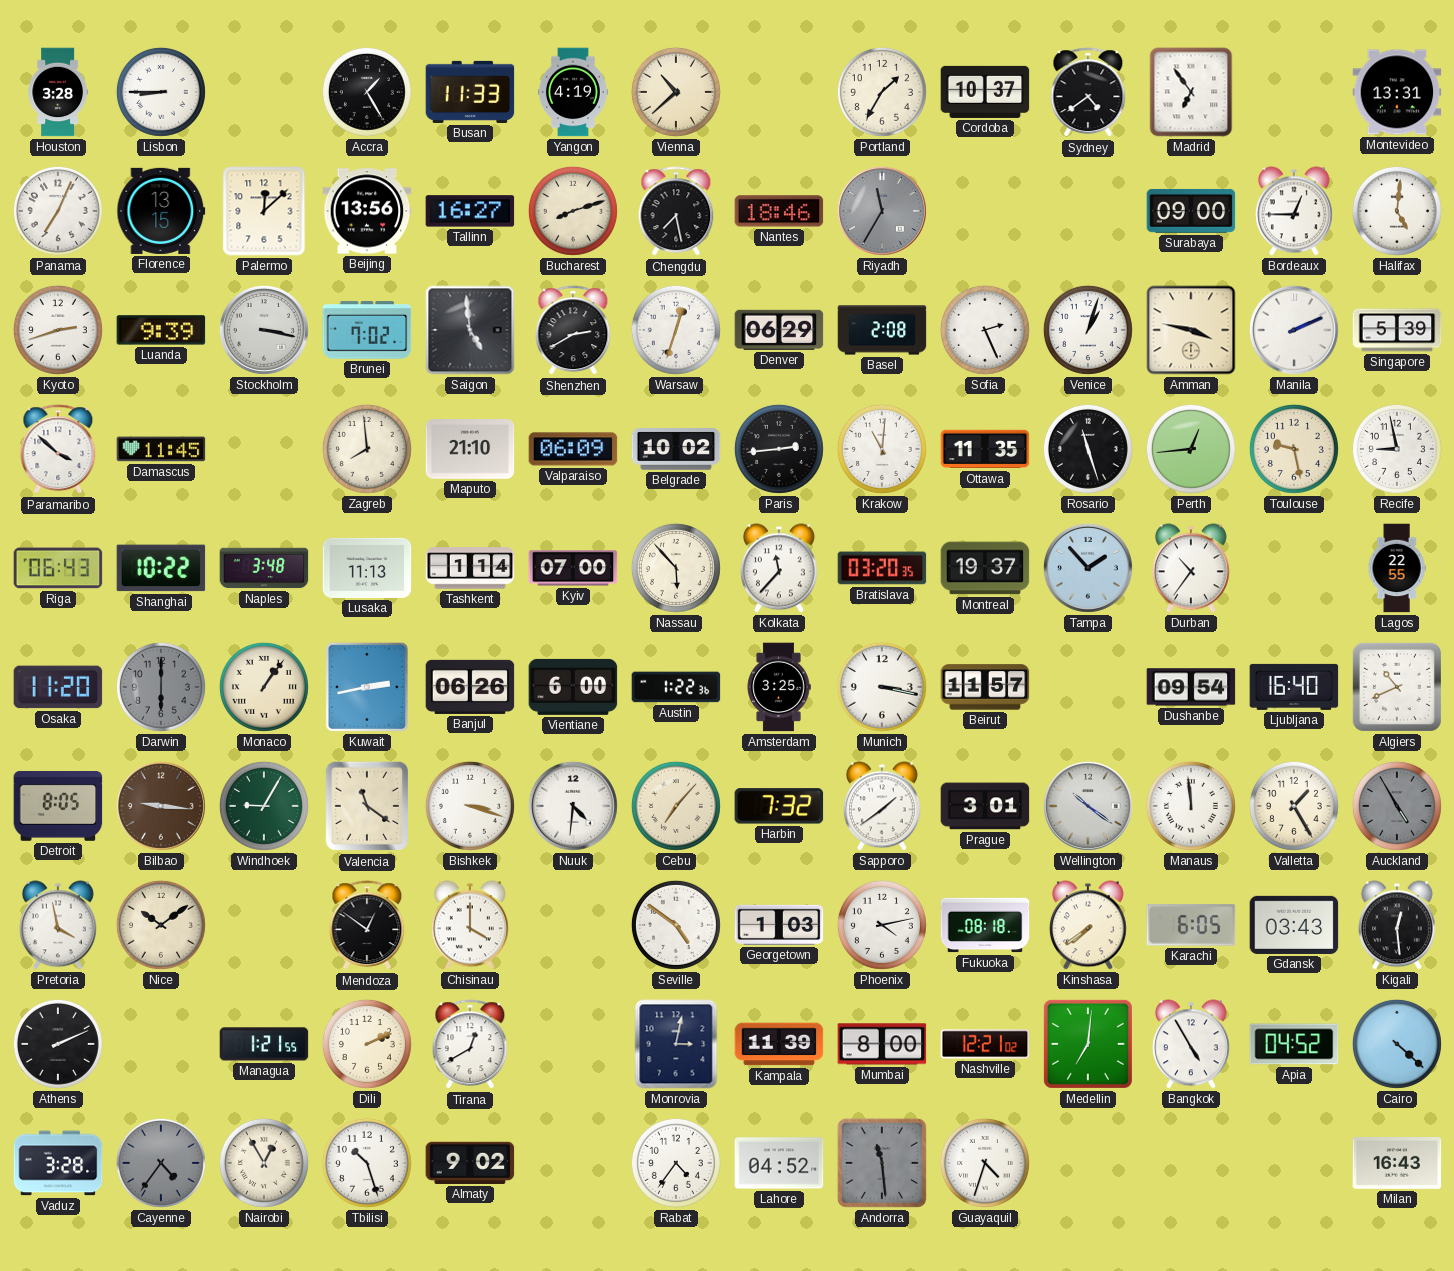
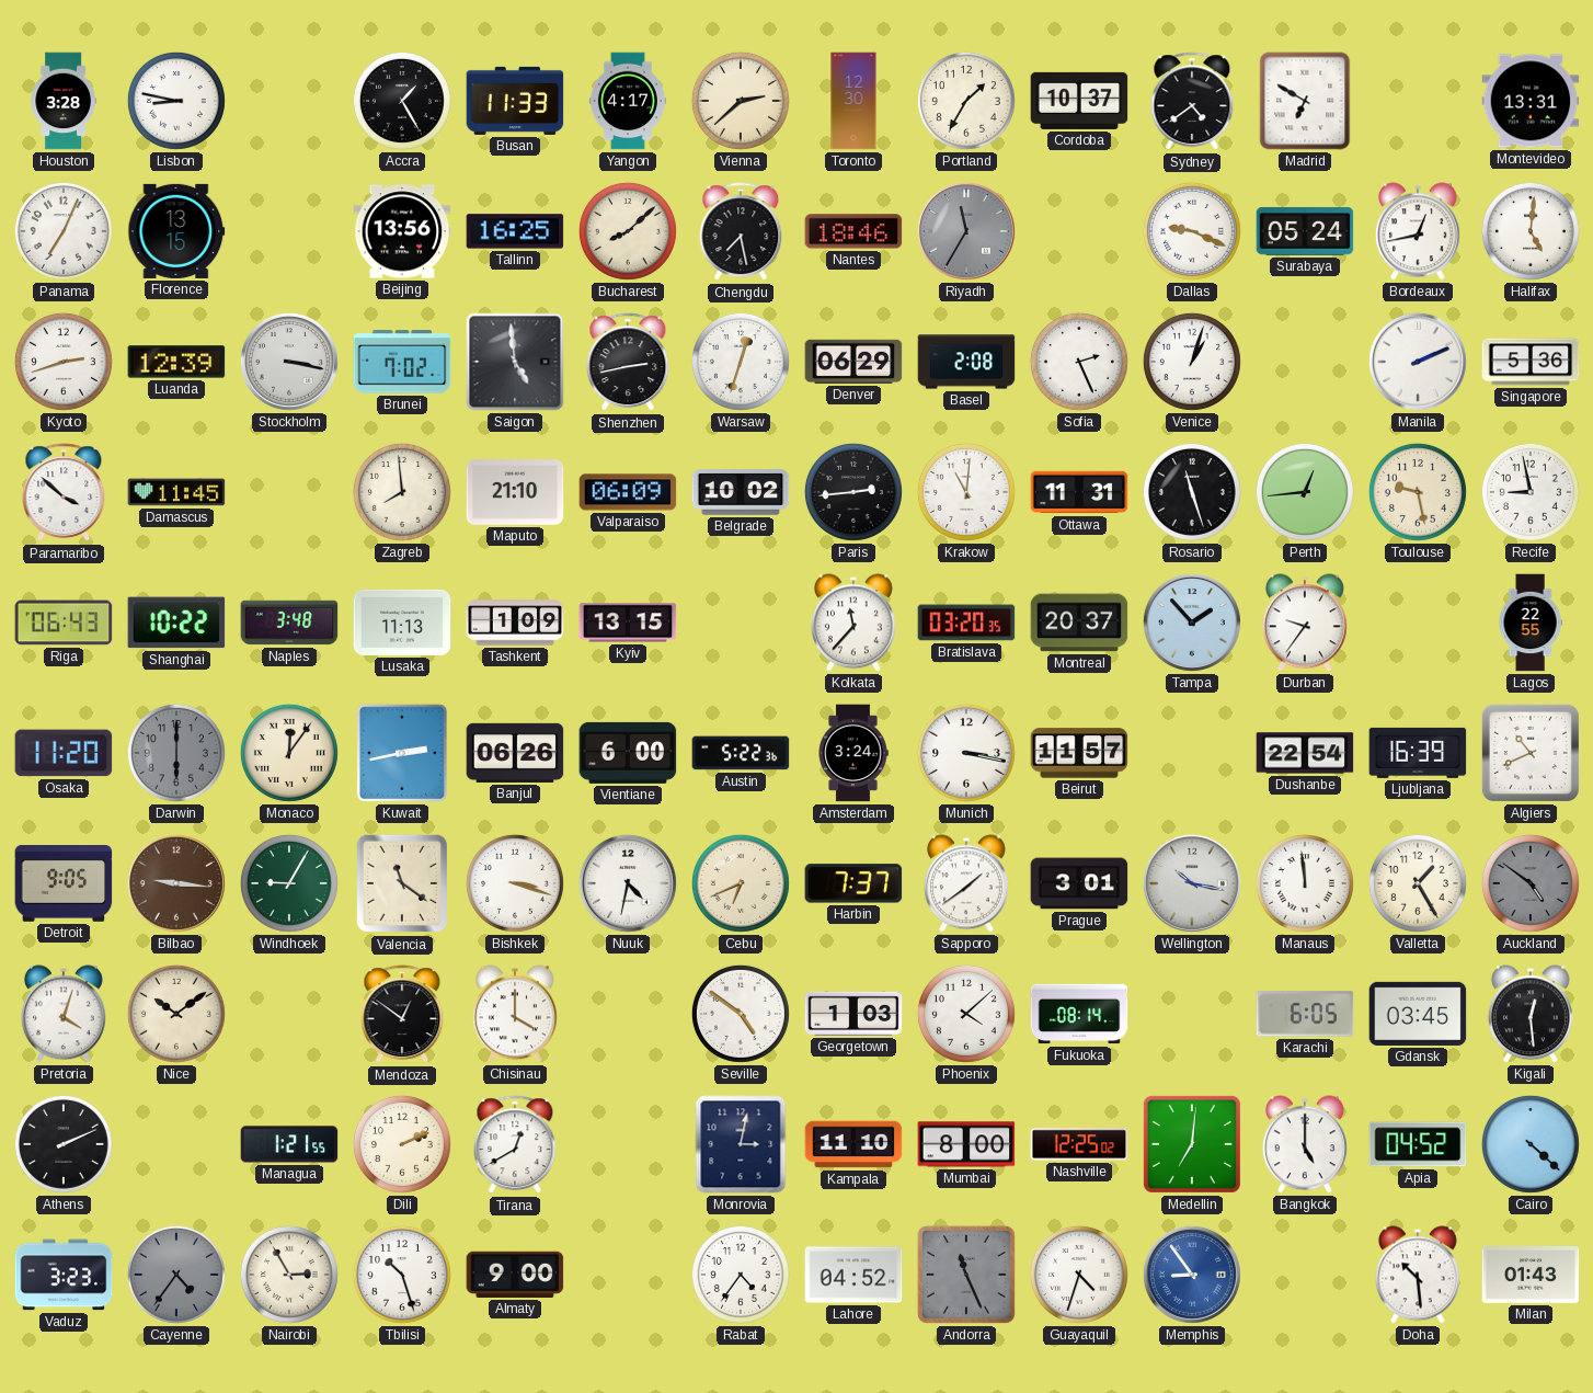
Lisbon: 8:45 -> 8:47 (176, 101)
Yangon: 4:19 -> 4:17 (628, 101)
Vienna: 10:38 -> 2:38 (741, 101)
Toronto: none -> 12:30 (853, 101)
Madrid: 6:54 -> 6:50 (1305, 101)
Palermo: 12:08 -> none (264, 211)
Tallinn: 16:27 -> 16:25 (515, 231)
Bucharest: 8:12 -> 8:08 (628, 231)
Dallas: none -> 9:19 (1192, 231)
Surabaya: 09:00 -> 05:24 (1305, 231)
Bordeaux: 12:45 -> 12:43 (1418, 231)
Luanda: 9:39 -> 12:39 (176, 362)
Shenzhen: 2:40 -> 2:43 (628, 363)
Amman: 3:47 -> none (1191, 330)
Singapore: 5:39 -> 5:36 (1531, 362)
Ottawa: 11:35 -> 11:31 (1079, 492)
Tashkent: 1:14 -> 1:09 (515, 623)
Kyiv: 07:00 -> 13:15 (628, 623)
Nassau: 5:53 -> none (676, 568)
Montreal: 19:37 -> 20:37 (1079, 623)
Durban: 10:36 -> 9:36 (1305, 623)
Monaco: 1:06 -> 12:06 (289, 753)
Austin: 1:22 -> 5:22 (741, 753)
Amsterdam: 3:25 -> 3:24 (853, 753)
Dushanbe: 09:54 -> 22:54 (1305, 753)
Ljubljana: 16:40 -> 16:39 (1418, 753)
Detroit: 8:05 -> 9:05 (64, 884)
Nuuk: 4:31 -> 4:32 (628, 883)
Cebu: 7:07 -> 6:41 (741, 883)
Harbin: 7:32 -> 7:37 (853, 883)
Wellington: 10:21 -> 10:17 (1192, 883)
Auckland: 4:55 -> 4:51 (1531, 883)
Pretoria: 3:58 -> 4:03 (64, 1014)
Phoenix: 4:13 -> 4:08 (966, 1014)
Fukuoka: 08:18 -> 08:14 (1079, 1014)
Kinshasa: 7:39 -> none (1088, 925)
Gdansk: 03:43 -> 03:45 (1418, 1014)
Kampala: 11:39 -> 11:10 (853, 1144)
Nashville: 12:21 -> 12:25 (1079, 1144)
Bangkok: 4:55 -> 5:00 (1305, 1144)
Vaduz: 3:28 -> 3:23 (64, 1275)
Nairobi: 12:55 -> 2:55 (289, 1275)
Almaty: 9:02 -> 9:00 (515, 1275)
Andorra: 11:29 -> 11:26 (966, 1275)
Memphis: none -> 8:54 (1192, 1275)
Doha: none -> 10:29 (1418, 1275)
Milan: 16:43 -> 01:43 (1531, 1276)
